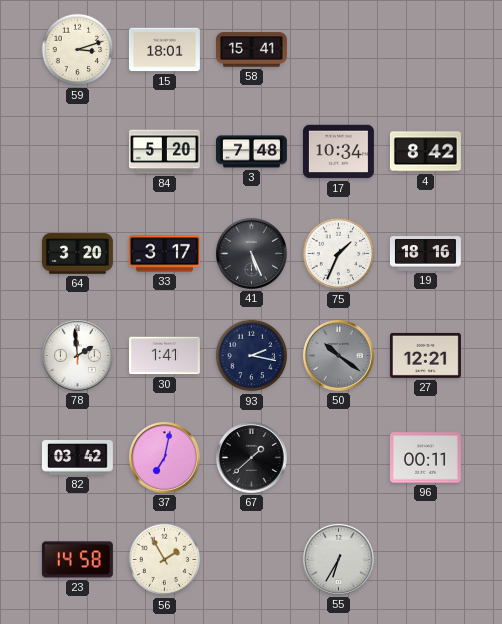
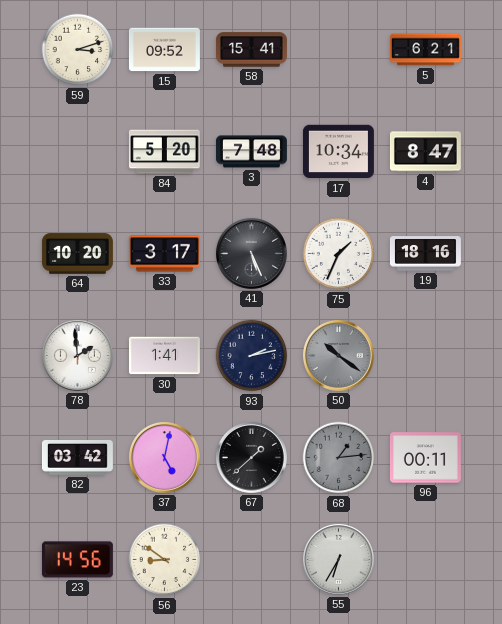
15: 18:01 -> 09:52 (164, 50)
5: none -> 6:21 (426, 50)
4: 8:42 -> 8:47 (425, 152)
64: 3:20 -> 10:20 (77, 254)
93: 2:17 -> 2:13 (252, 356)
27: 12:21 -> none (425, 355)
37: 7:02 -> 5:02 (164, 457)
68: none -> 1:14 (339, 458)
23: 14:58 -> 14:56 (77, 560)
56: 1:55 -> 8:51 (165, 560)
